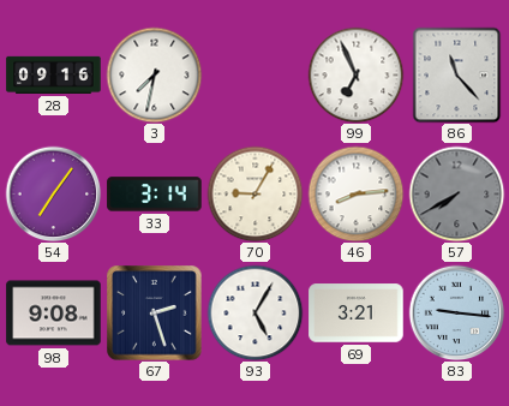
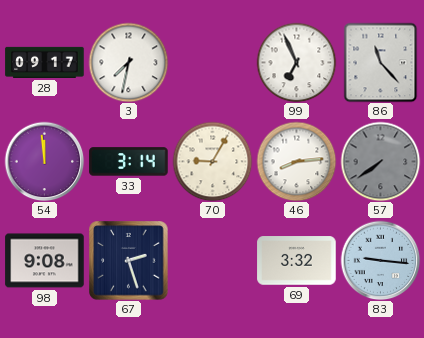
28: 09:16 -> 09:17 (45, 62)
54: 7:06 -> 11:59 (44, 161)
57: 7:40 -> 7:39 (380, 161)
93: 5:05 -> none (254, 312)
69: 3:21 -> 3:32 (297, 261)
